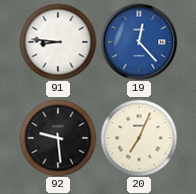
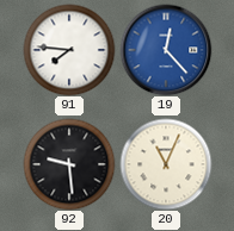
91: 8:46 -> 7:46 (69, 50)
20: 7:04 -> 11:04 (166, 164)
